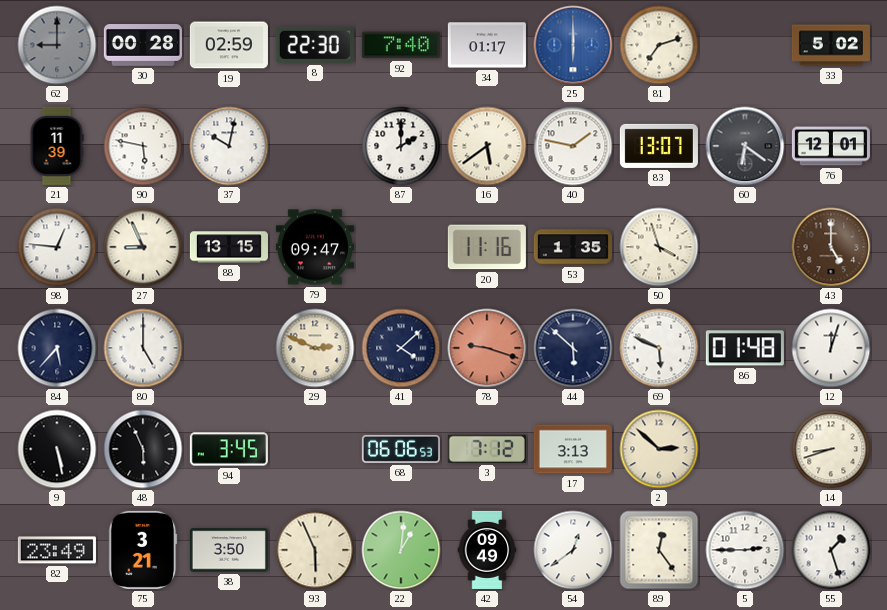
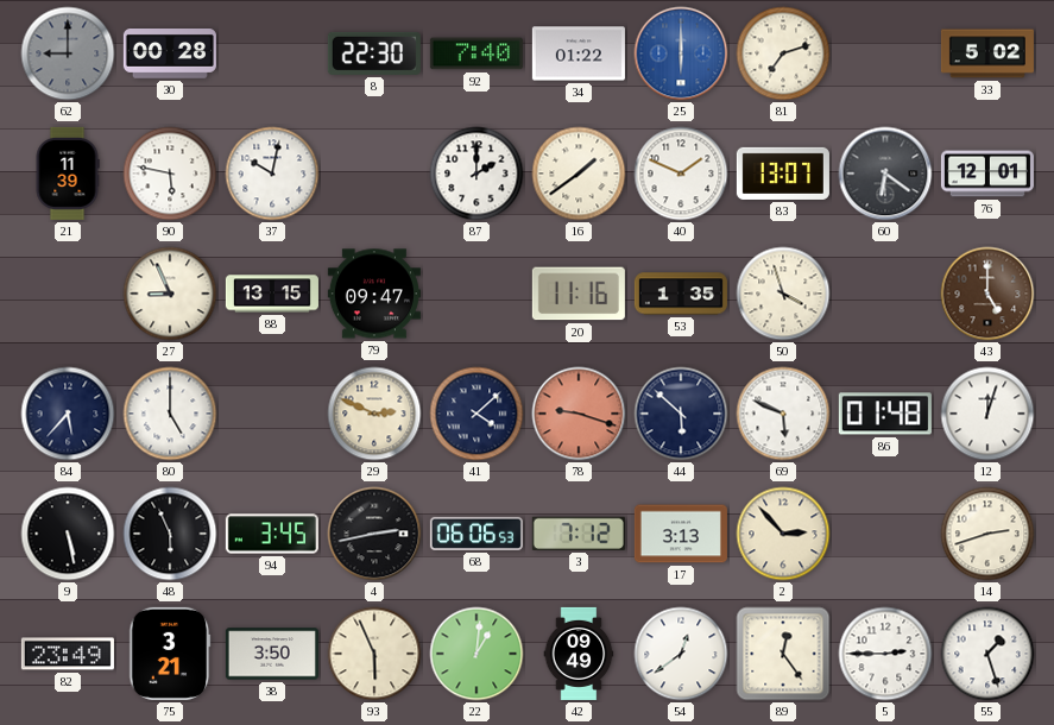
19: 02:59 -> none (229, 45)
34: 01:17 -> 01:22 (579, 53)
16: 5:39 -> 1:39 (579, 174)
40: 1:47 -> 1:49 (681, 174)
98: 12:46 -> none (57, 247)
4: none -> 2:43 (374, 534)
2: 2:52 -> 2:53 (783, 534)
14: 8:42 -> 2:42 (987, 534)
